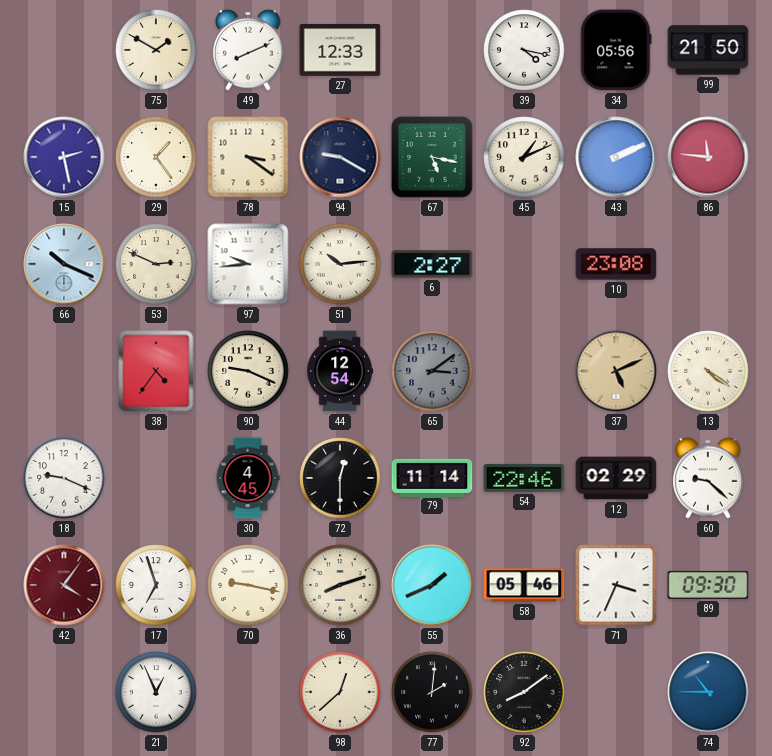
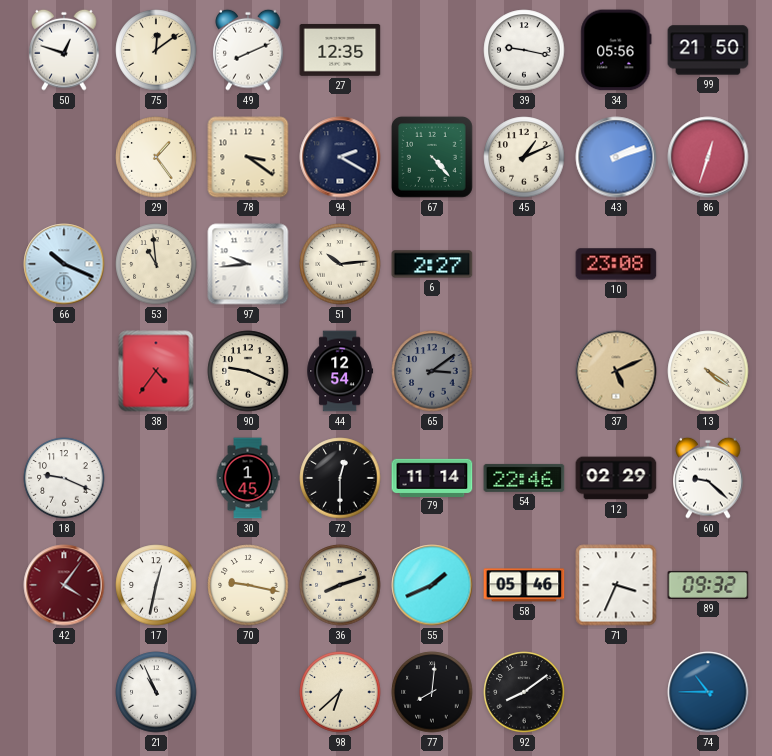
50: none -> 12:48 (64, 50)
75: 1:50 -> 12:09 (156, 50)
27: 12:33 -> 12:35 (340, 50)
39: 4:17 -> 9:17 (524, 50)
15: 2:28 -> none (64, 157)
94: 9:20 -> 2:20 (340, 157)
67: 5:17 -> 4:23 (432, 157)
43: 2:11 -> 2:12 (616, 157)
86: 11:46 -> 12:33 (708, 157)
53: 2:49 -> 10:59 (156, 264)
30: 4:45 -> 1:45 (248, 478)
17: 6:57 -> 12:32 (156, 585)
89: 09:30 -> 09:32 (708, 585)
21: 12:56 -> 10:56 (156, 692)
98: 12:38 -> 6:38 (340, 692)
77: 2:01 -> 8:01 (432, 692)
